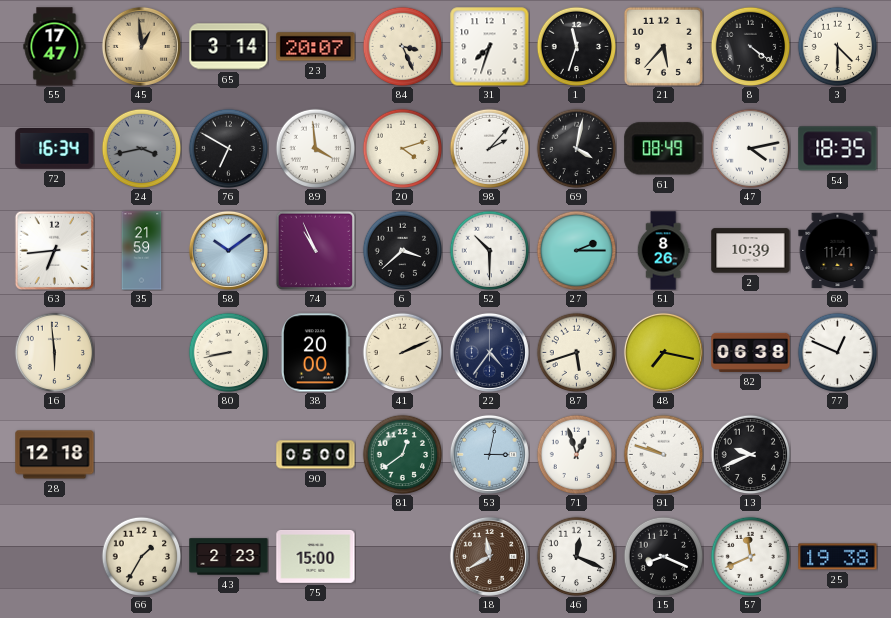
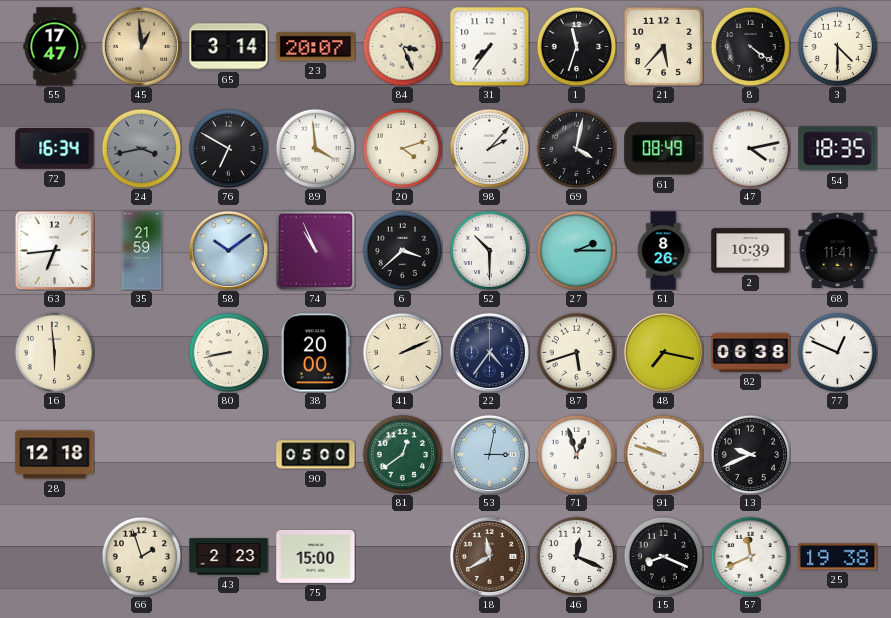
31: 7:33 -> 7:36 (490, 47)
66: 1:35 -> 1:57 (141, 556)
